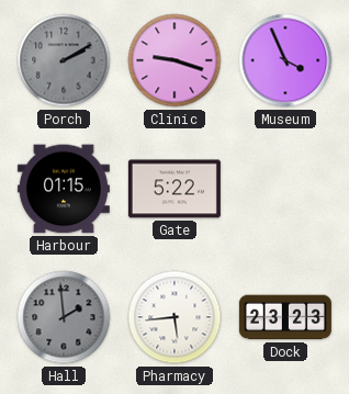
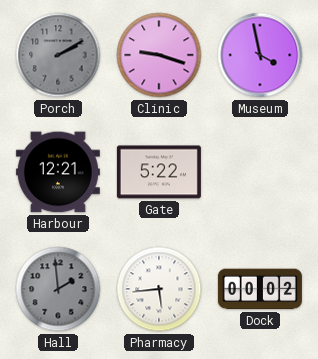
Museum: 3:56 -> 3:58 (260, 55)
Harbour: 01:15 -> 12:21 (58, 172)
Dock: 23:23 -> 00:02 (260, 289)
